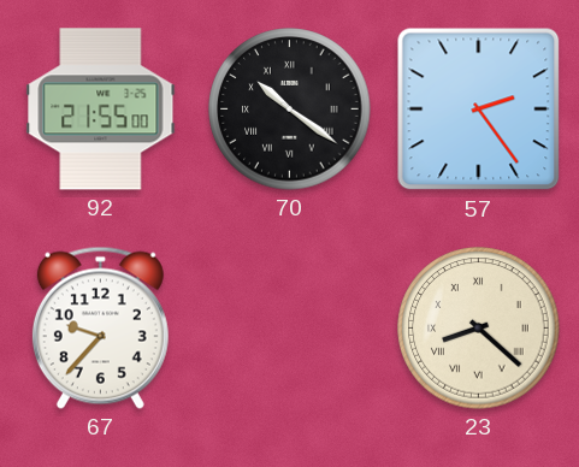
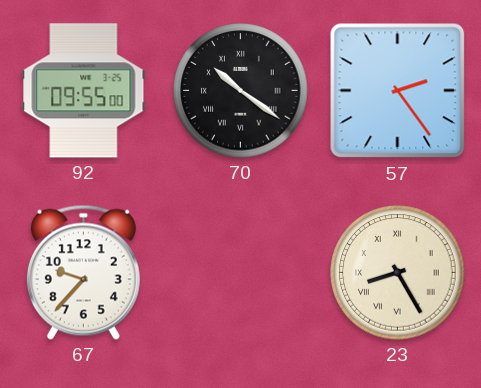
92: 21:55 -> 09:55 (84, 91)
23: 8:22 -> 8:25 (398, 273)
